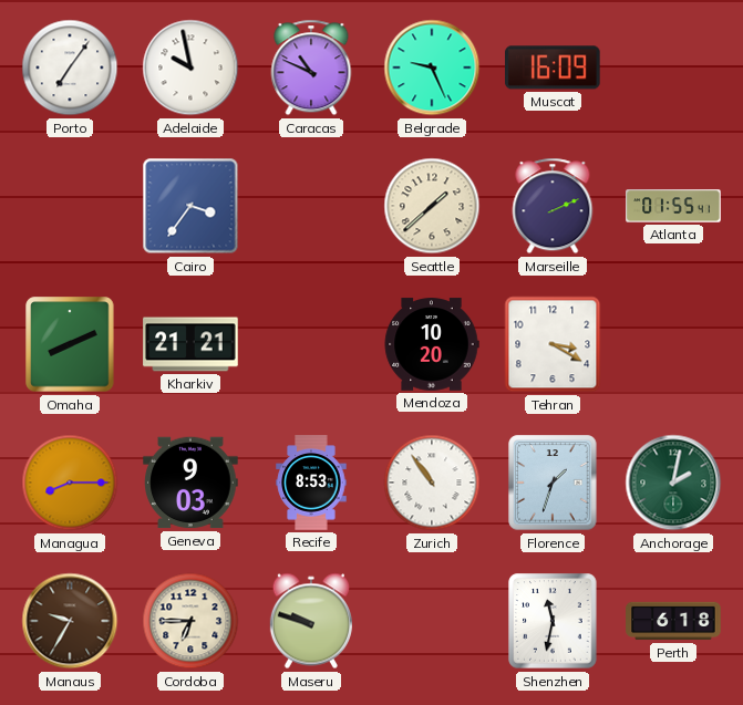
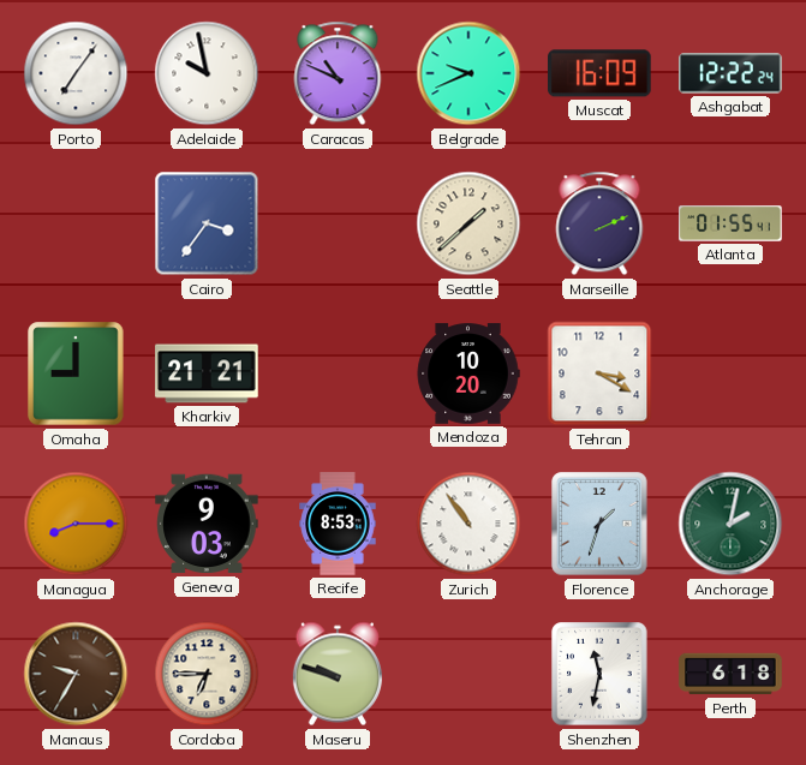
Belgrade: 9:26 -> 9:41 (468, 73)
Ashgabat: none -> 12:22 (730, 73)
Omaha: 8:11 -> 9:00 (76, 373)
